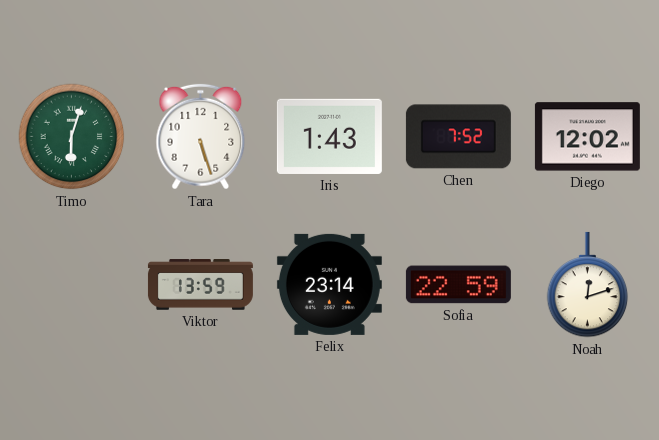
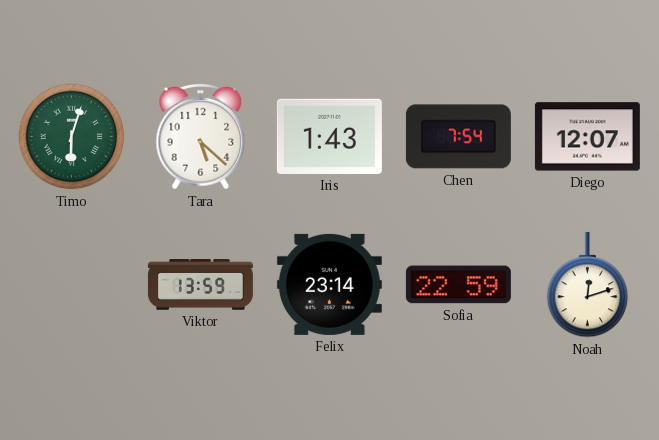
Tara: 5:27 -> 5:22 (201, 137)
Chen: 7:52 -> 7:54 (458, 137)
Diego: 12:02 -> 12:07 (587, 137)
